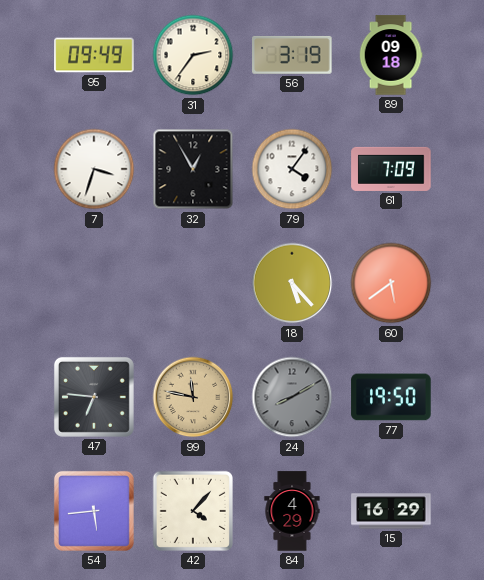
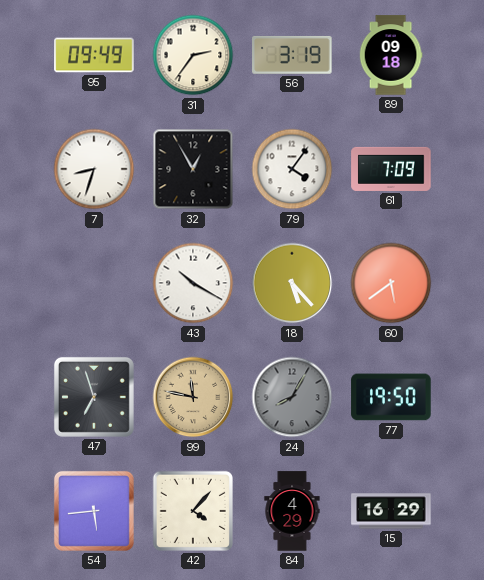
7: 3:33 -> 8:33 (94, 169)
43: none -> 10:20 (193, 283)
47: 6:46 -> 6:57 (94, 397)
24: 8:10 -> 8:05 (292, 397)
